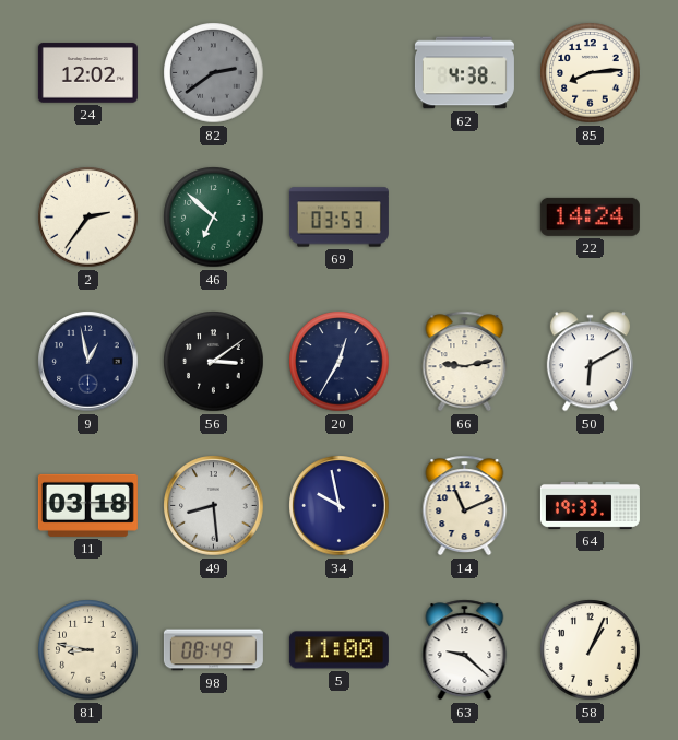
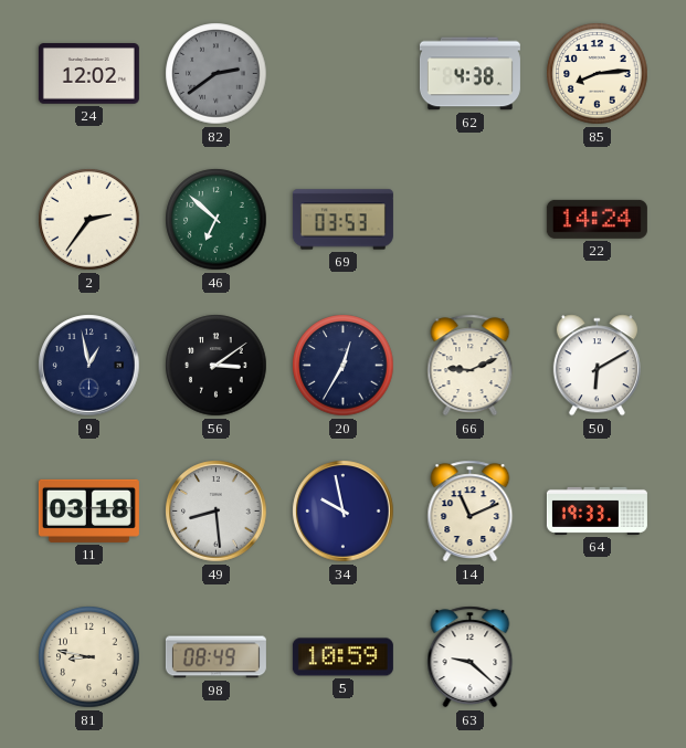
66: 9:13 -> 9:11 (471, 366)
5: 11:00 -> 10:59 (342, 657)
58: 1:04 -> none (591, 650)
